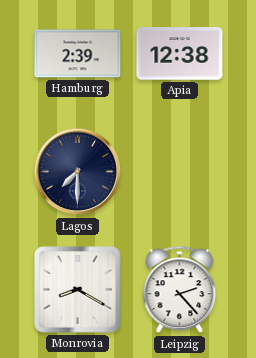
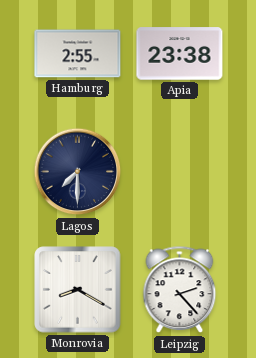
Hamburg: 2:39 -> 2:55 (78, 54)
Apia: 12:38 -> 23:38 (180, 54)
